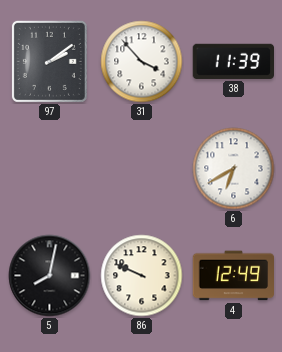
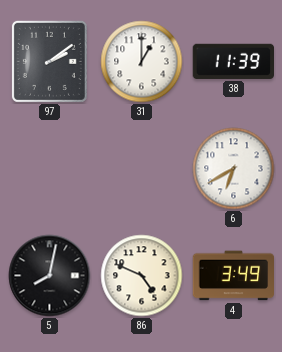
31: 3:53 -> 1:00 (142, 62)
86: 9:49 -> 4:49 (142, 276)
4: 12:49 -> 3:49 (234, 276)
